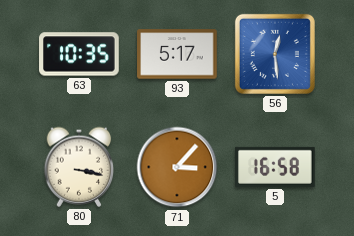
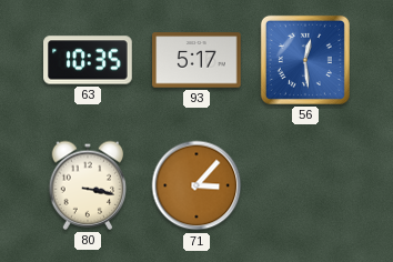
5: 16:58 -> none (276, 167)
